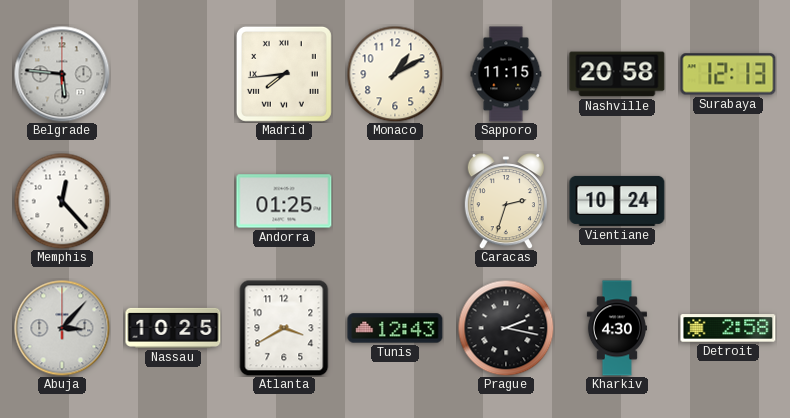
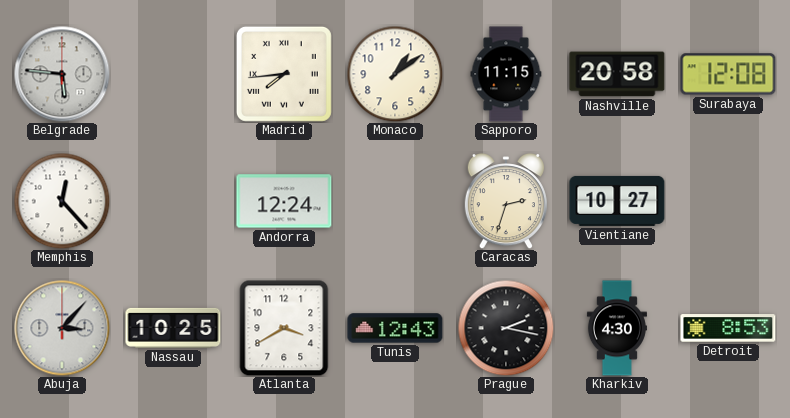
Monaco: 1:10 -> 1:09 (395, 74)
Surabaya: 12:13 -> 12:08 (728, 74)
Andorra: 01:25 -> 12:24 (284, 201)
Vientiane: 10:24 -> 10:27 (617, 201)
Detroit: 2:58 -> 8:53 (728, 328)
